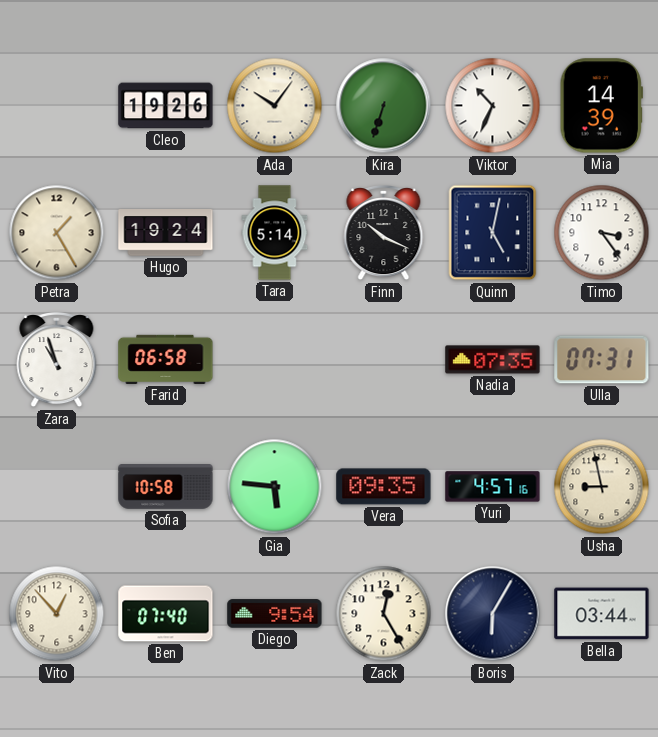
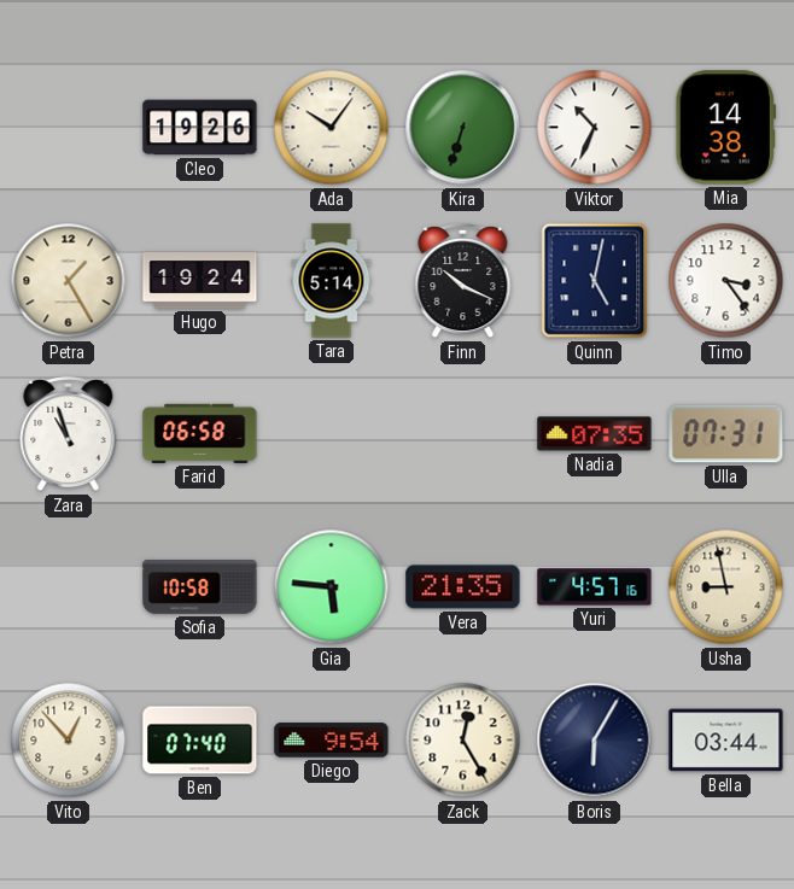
Mia: 14:39 -> 14:38 (725, 128)
Vera: 09:35 -> 21:35 (463, 587)
